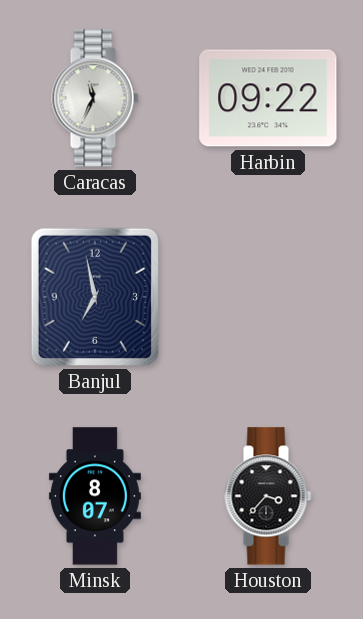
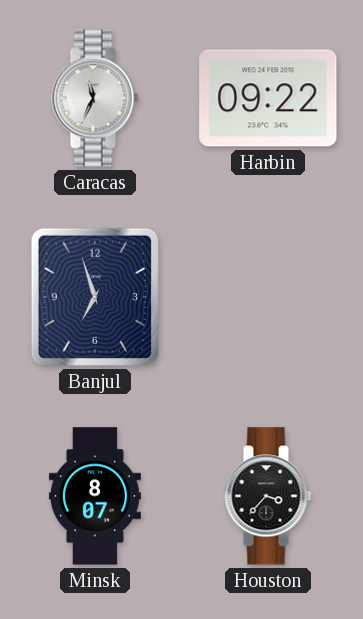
Banjul: 6:58 -> 6:57 (95, 297)
